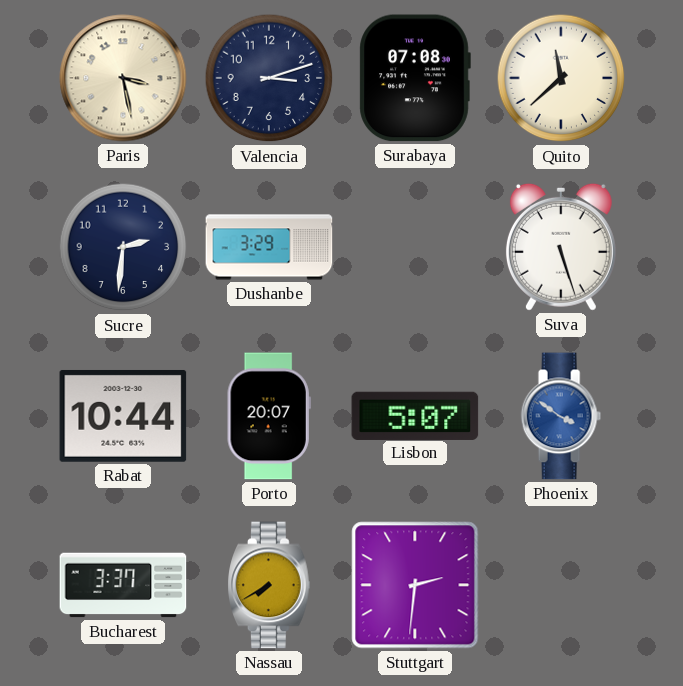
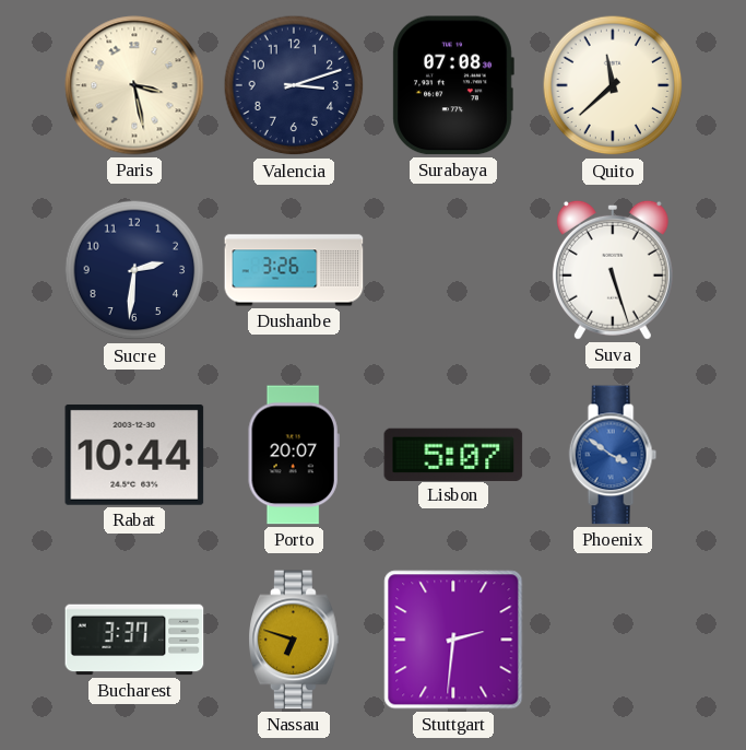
Dushanbe: 3:29 -> 3:26 (294, 270)
Nassau: 7:40 -> 6:48 (294, 640)
